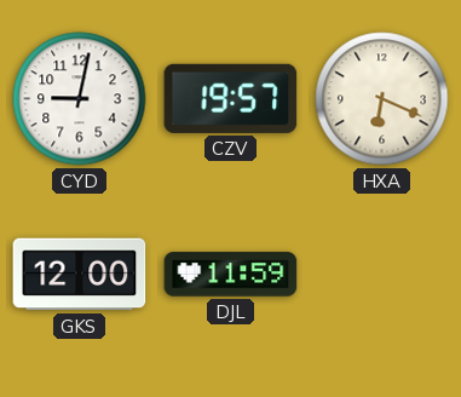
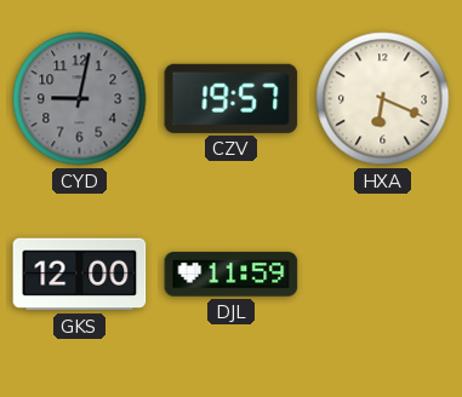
CYD dial: white -> grey (80, 99)
